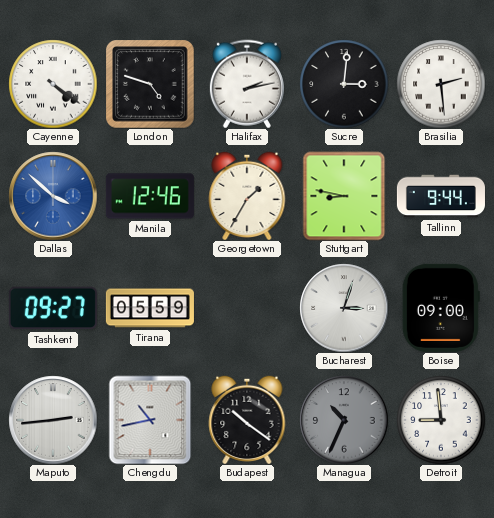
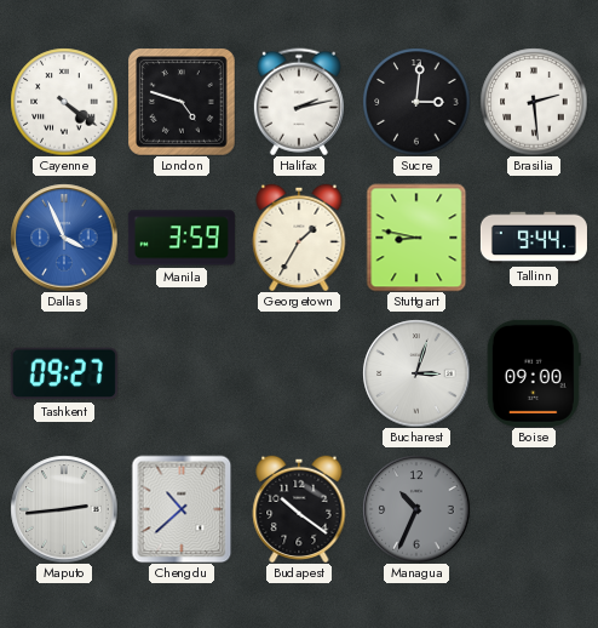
Dallas: 3:52 -> 3:56 (64, 238)
Manila: 12:46 -> 3:59 (182, 238)
Tirana: 05:59 -> none (150, 308)
Chengdu: 10:43 -> 10:38 (182, 509)
Detroit: 8:59 -> none (441, 420)
